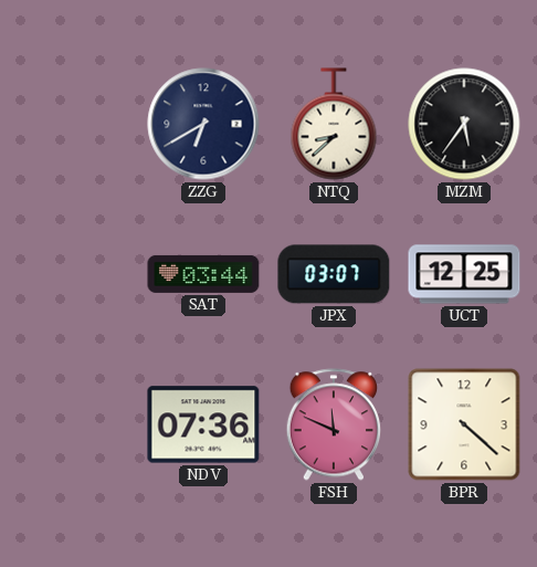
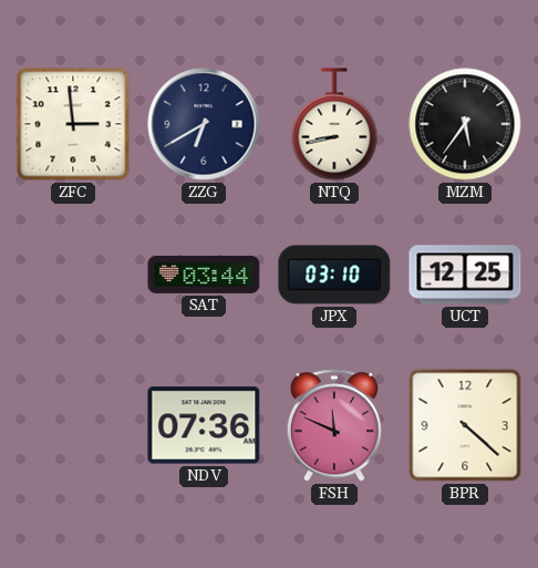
ZFC: none -> 2:59 (73, 124)
NTQ: 8:38 -> 8:43 (334, 124)
JPX: 03:07 -> 03:10 (334, 275)
